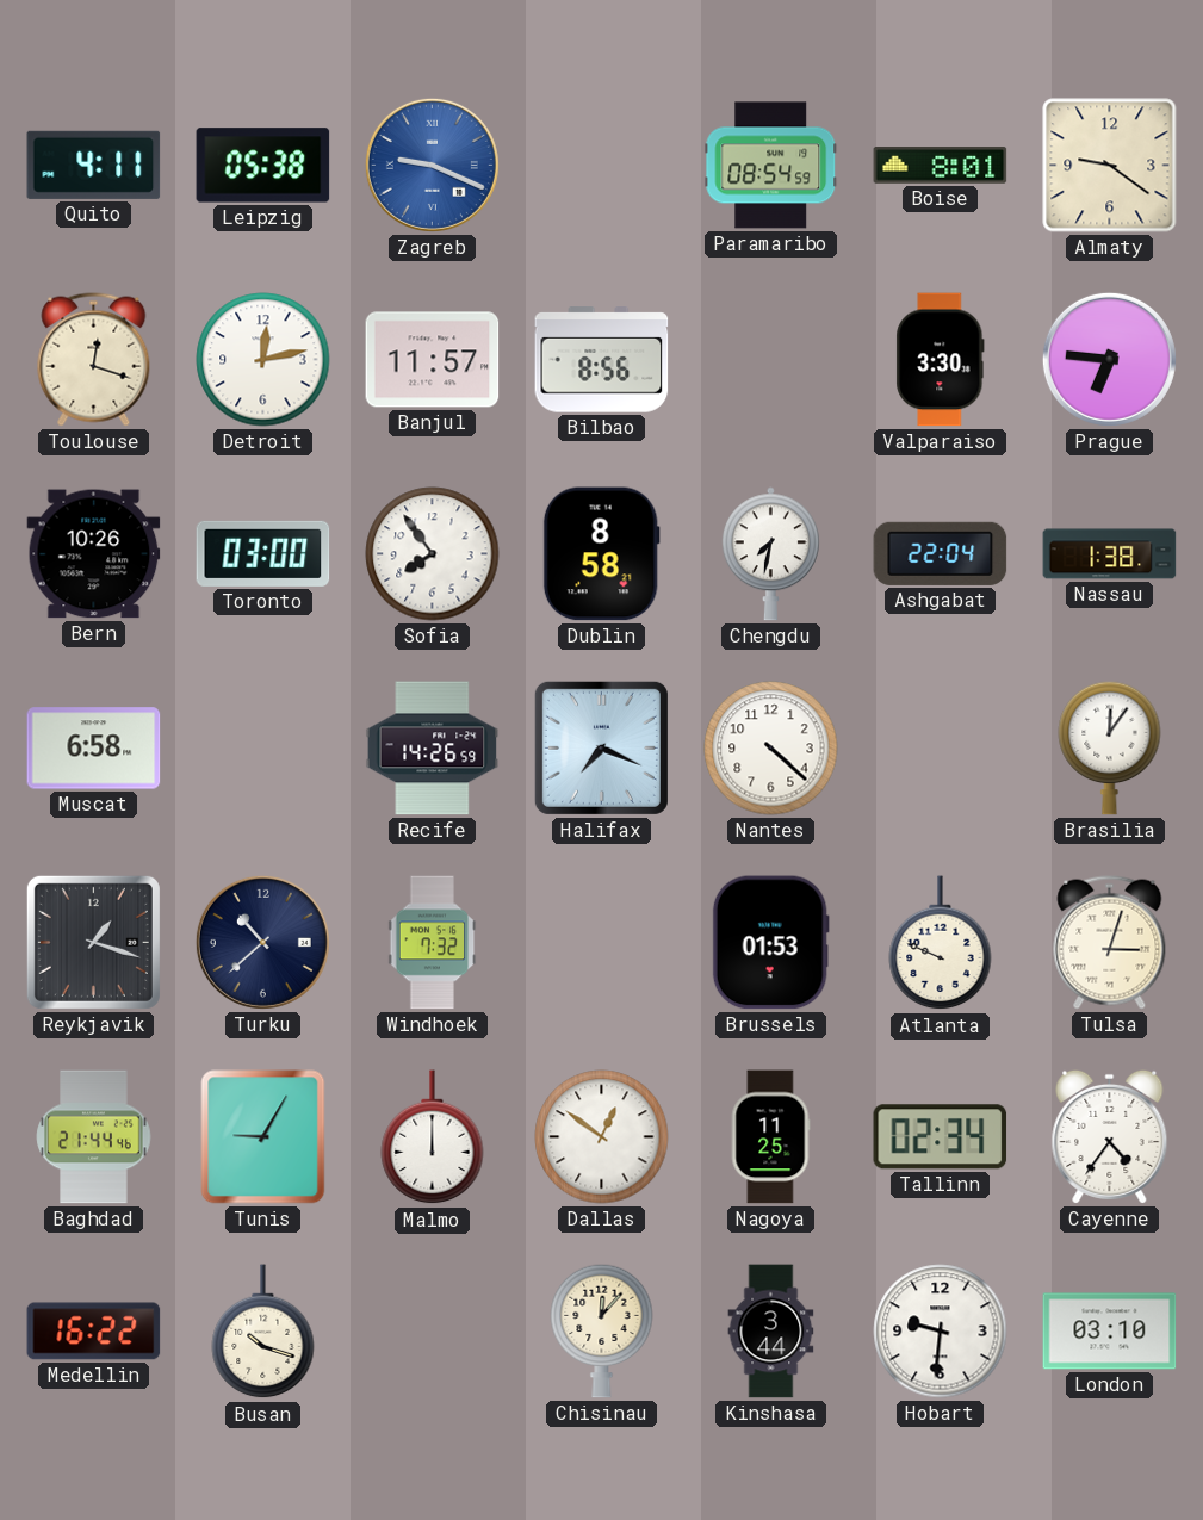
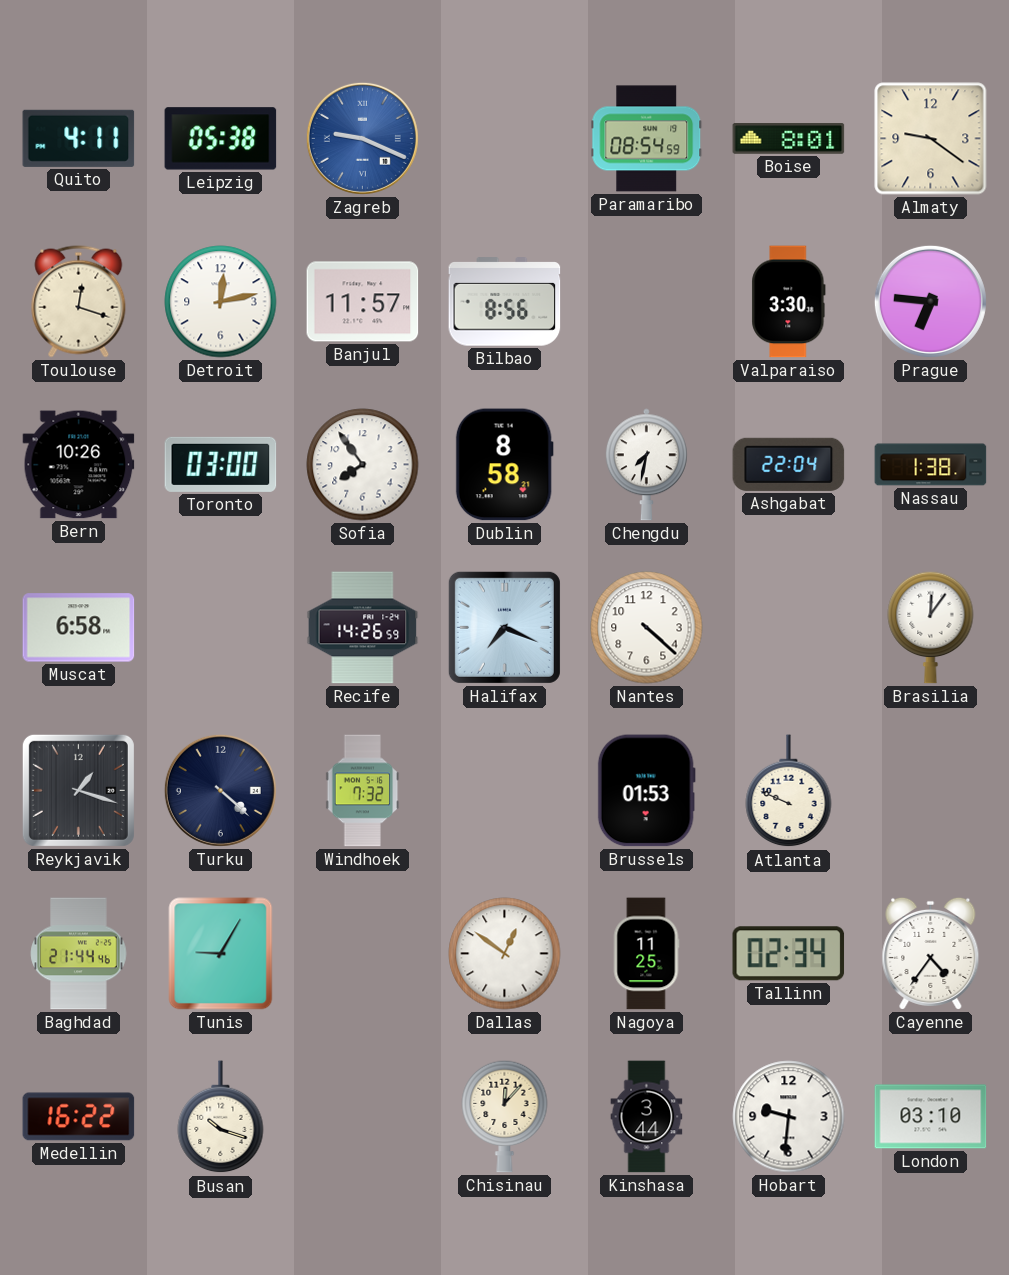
Turku: 10:38 -> 4:22 (220, 790)
Tulsa: 3:03 -> none (1110, 943)
Malmo: 12:00 -> none (433, 1137)
